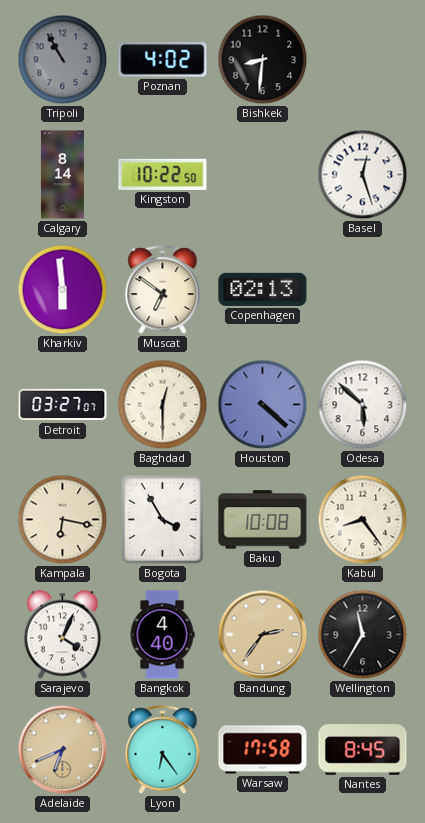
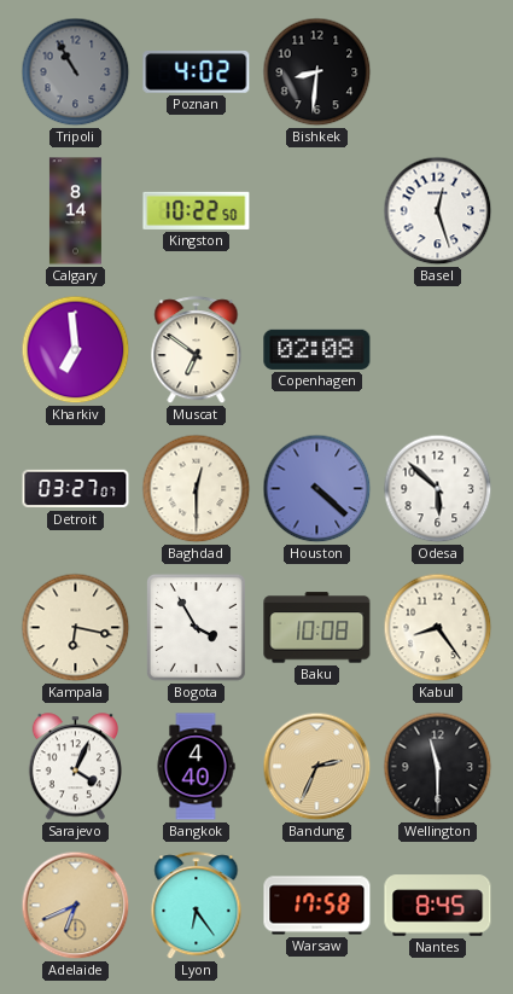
Kharkiv: 5:59 -> 6:59 (76, 350)
Copenhagen: 02:13 -> 02:08 (317, 349)
Bandung: 2:36 -> 2:34 (317, 767)
Wellington: 11:35 -> 11:30 (438, 767)
